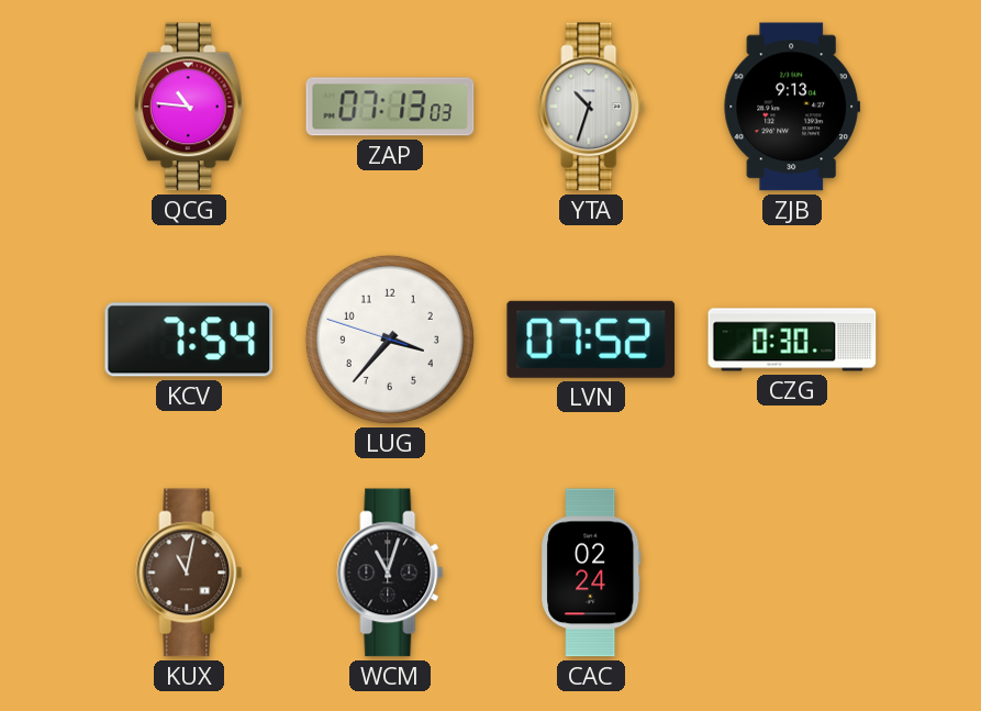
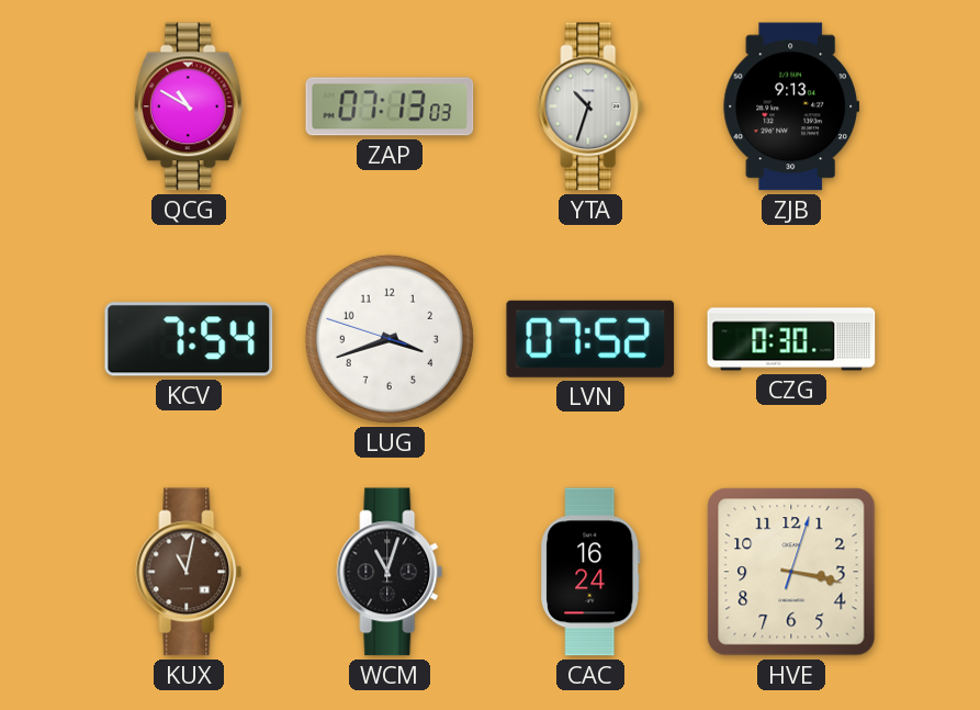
QCG: 10:46 -> 10:50 (189, 106)
LUG: 3:36 -> 3:41 (390, 339)
CAC: 02:24 -> 16:24 (590, 572)
HVE: none -> 3:17 (791, 572)
